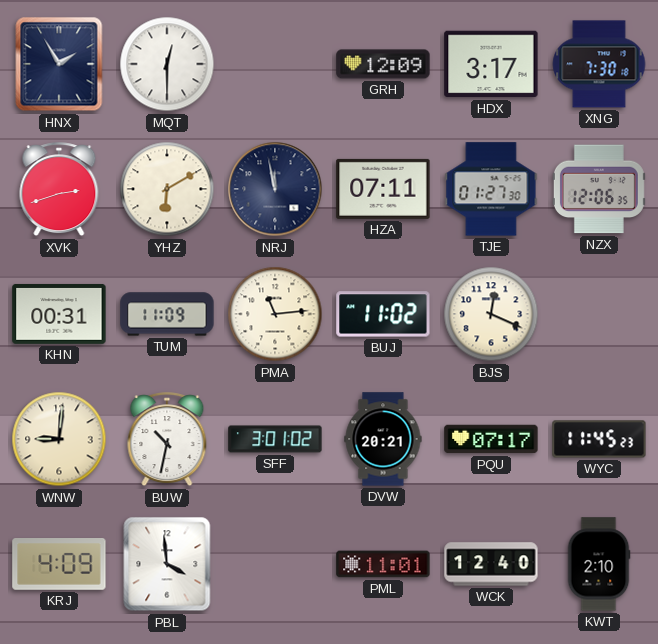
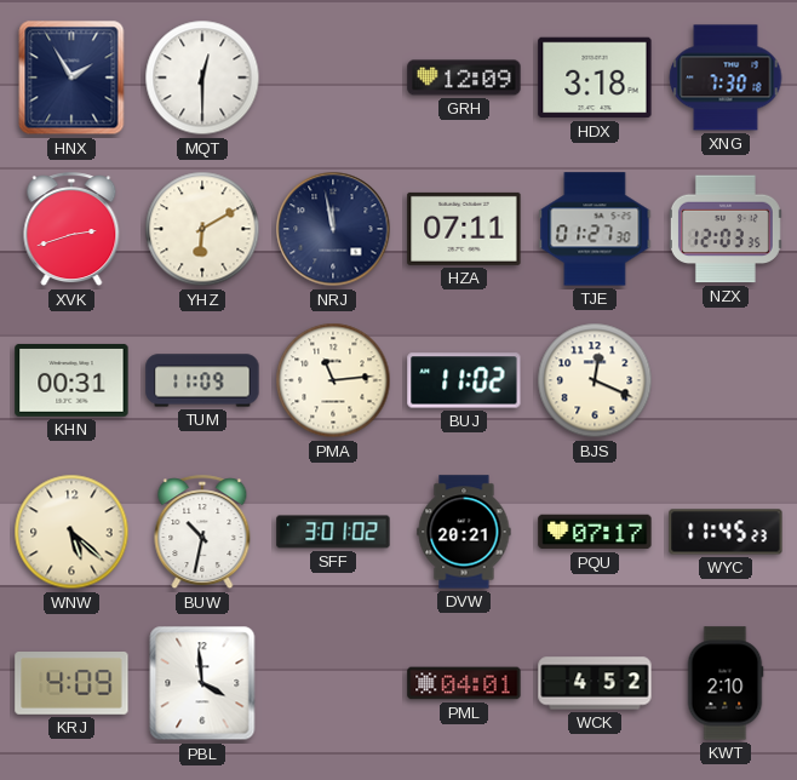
HDX: 3:17 -> 3:18 (595, 78)
NZX: 12:06 -> 12:03 (726, 229)
WNW: 9:01 -> 5:22 (71, 532)
PML: 11:01 -> 04:01 (464, 683)
WCK: 12:40 -> 4:52 (595, 683)
